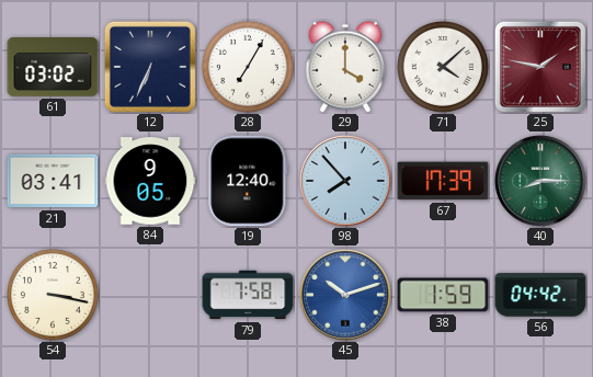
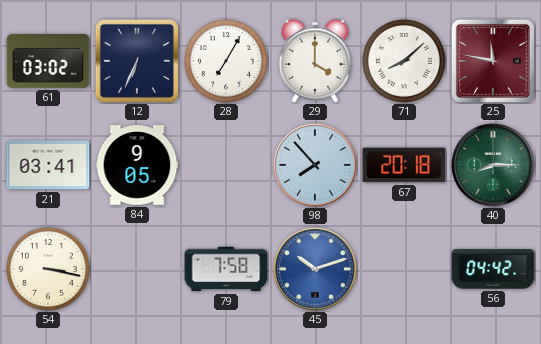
71: 4:08 -> 8:08 (405, 62)
25: 1:47 -> 11:47 (493, 61)
19: 12:40 -> none (248, 181)
67: 17:39 -> 20:18 (404, 165)
38: 1:59 -> none (443, 295)
